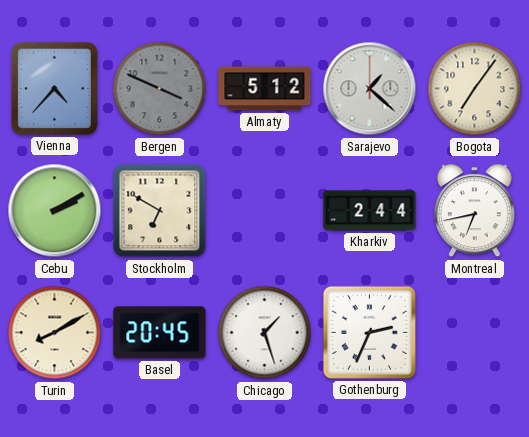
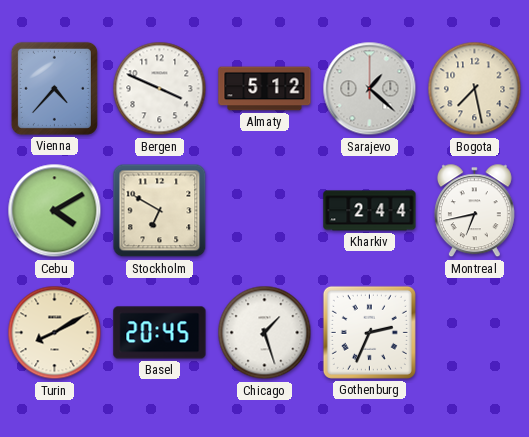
Bergen dial: grey -> white (160, 89)
Bogota: 7:06 -> 7:28 (475, 89)
Cebu: 2:10 -> 4:10 (55, 211)
